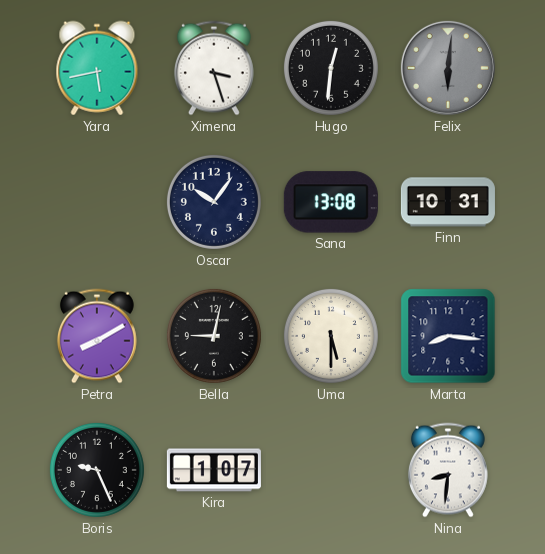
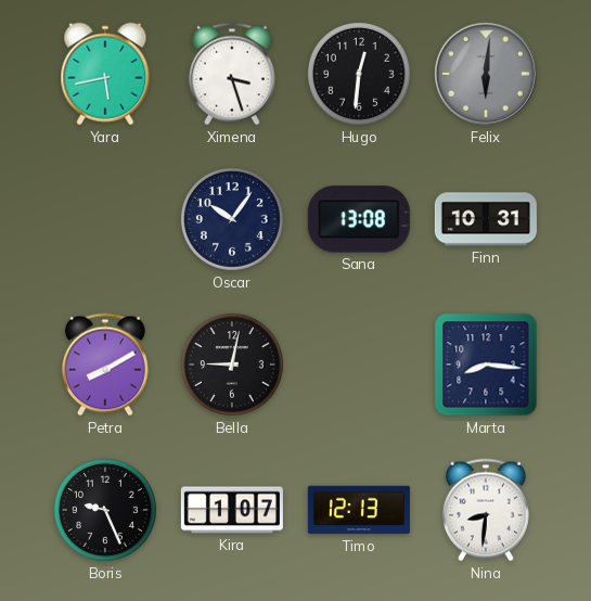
Uma: 5:30 -> none (331, 336)
Timo: none -> 12:13 (359, 510)
